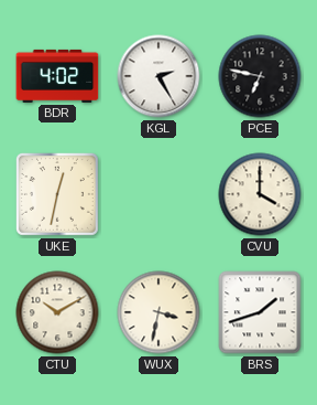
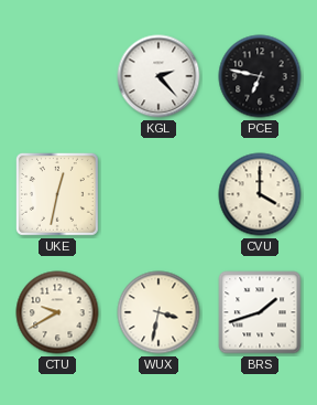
BDR: 4:02 -> none (57, 76)
KGL: 2:25 -> 2:23 (158, 76)
CTU: 10:10 -> 9:40 (57, 312)
